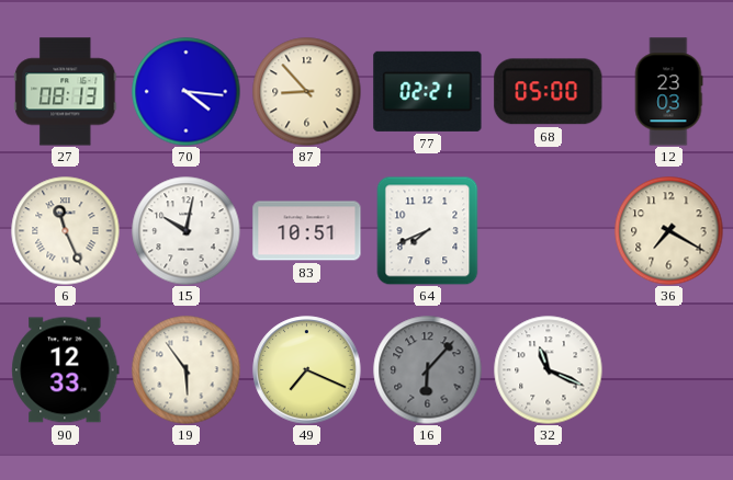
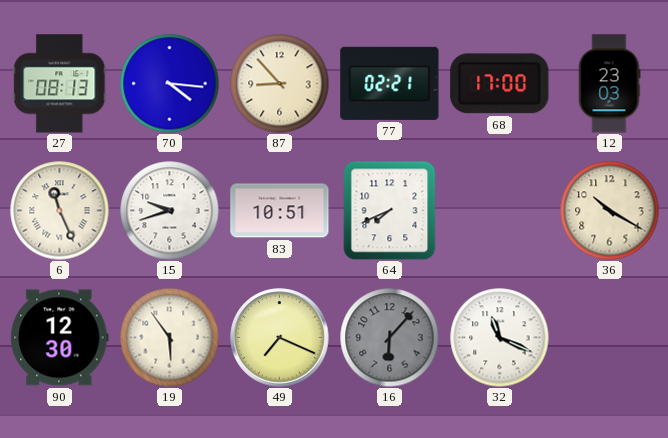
68: 05:00 -> 17:00 (500, 84)
15: 10:02 -> 9:42 (170, 211)
36: 7:20 -> 10:20 (610, 211)
90: 12:33 -> 12:30 (60, 338)
